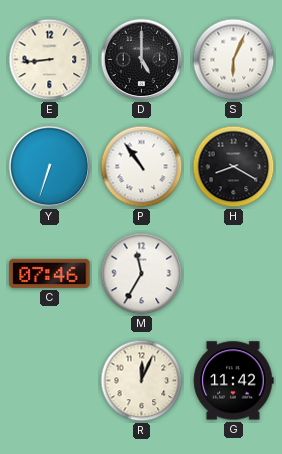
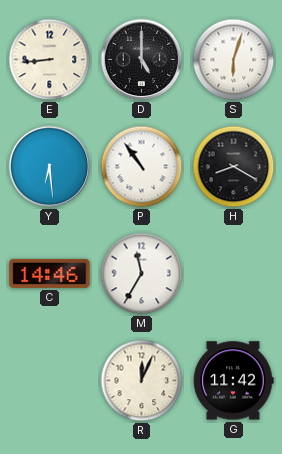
S: 6:04 -> 6:03 (234, 60)
Y: 6:33 -> 6:29 (50, 167)
C: 07:46 -> 14:46 (50, 273)
